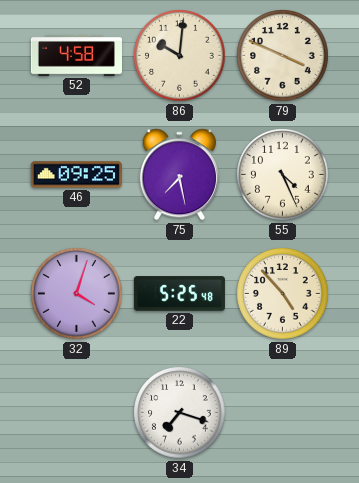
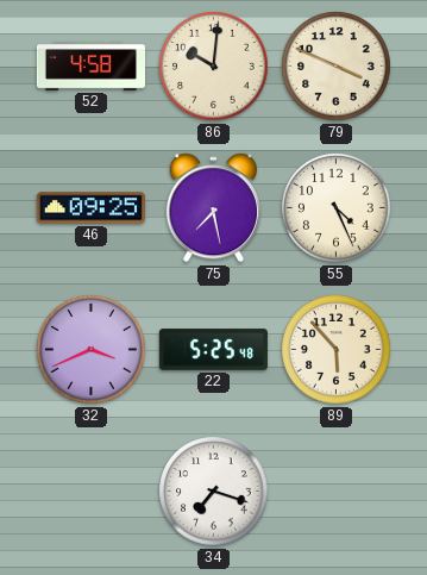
32: 4:03 -> 3:41 (92, 350)
89: 4:53 -> 5:53 (337, 350)
